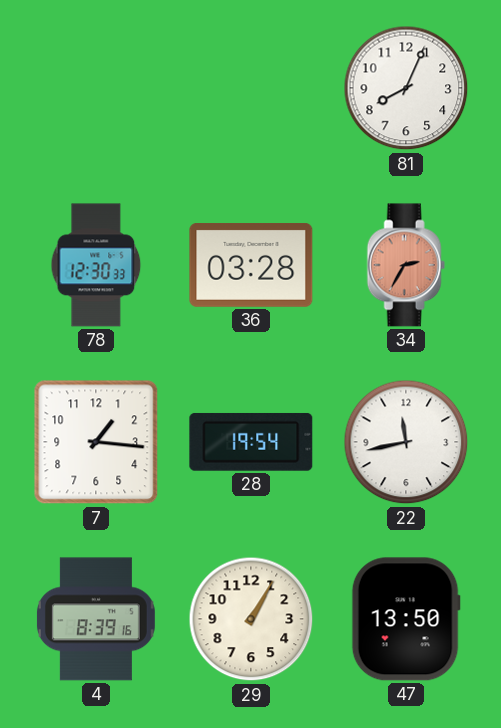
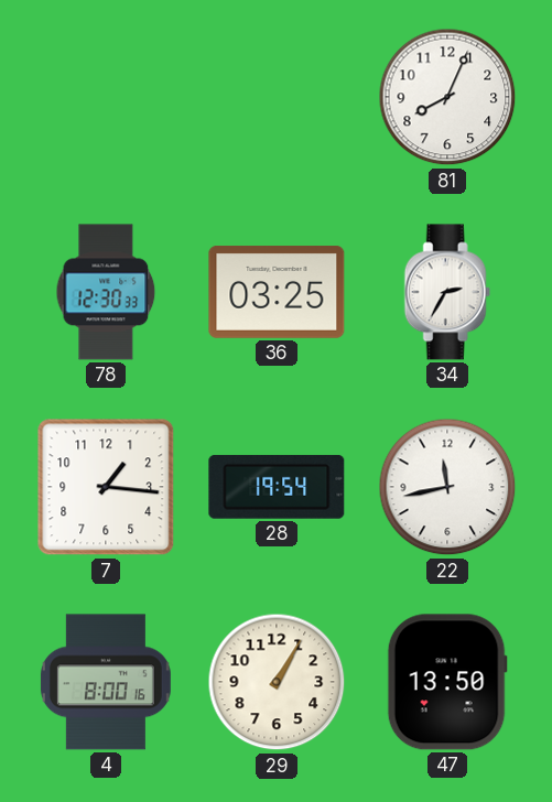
36: 03:28 -> 03:25 (277, 293)
34 dial: salmon -> white (447, 292)
4: 8:39 -> 8:00 (106, 682)
